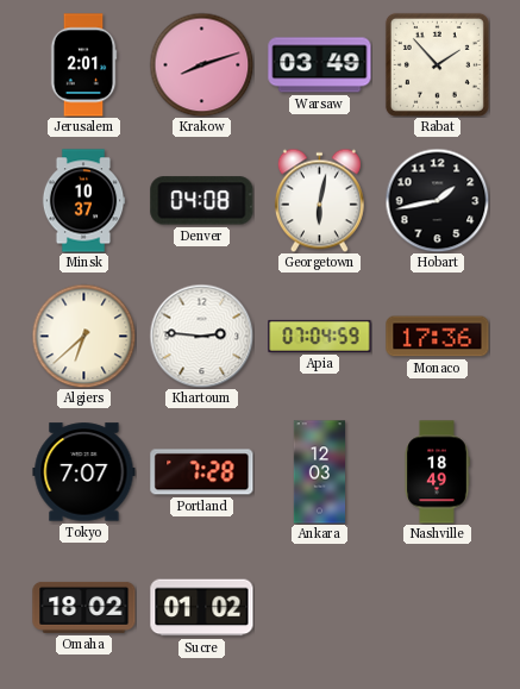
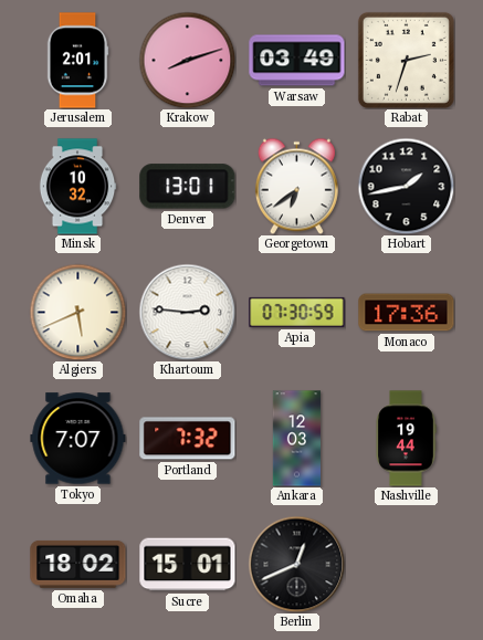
Rabat: 1:53 -> 2:33 (406, 60)
Minsk: 10:37 -> 10:32 (77, 187)
Denver: 04:08 -> 13:01 (188, 187)
Georgetown: 6:02 -> 6:39 (296, 186)
Algiers: 6:38 -> 5:41 (77, 312)
Apia: 07:04 -> 07:30 (297, 312)
Portland: 7:28 -> 7:32 (188, 439)
Nashville: 18:49 -> 19:44 (406, 439)
Sucre: 01:02 -> 15:01 (188, 565)
Berlin: none -> 12:41 (296, 564)
